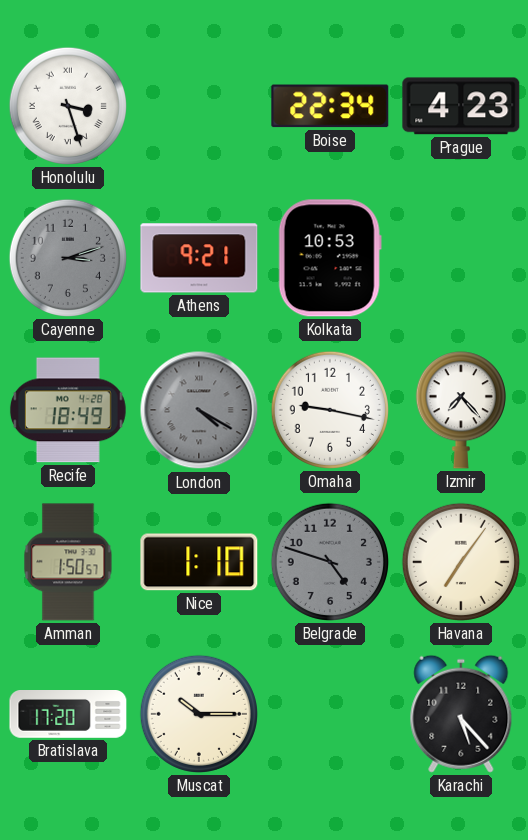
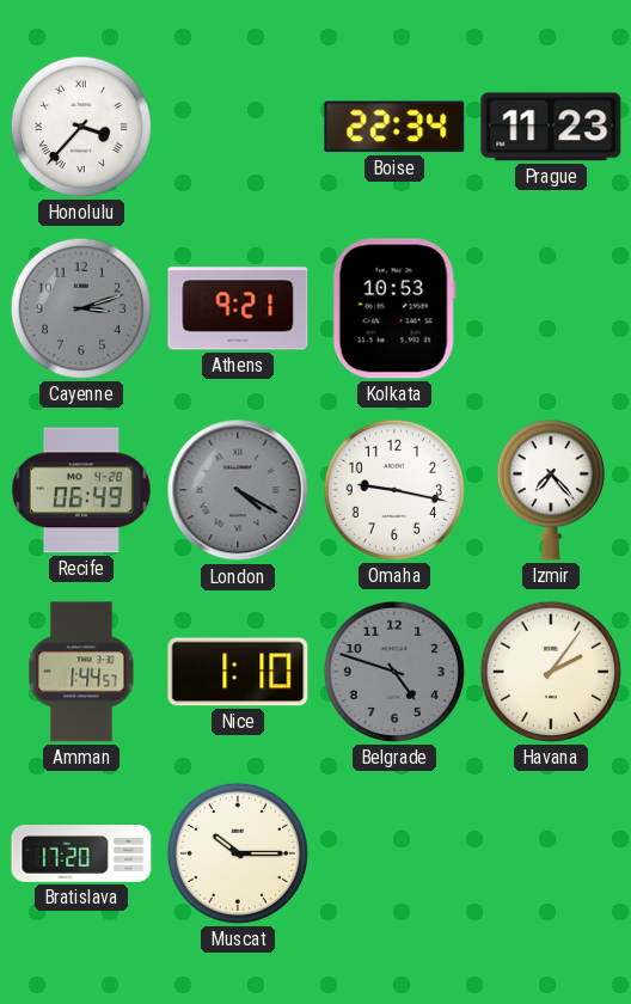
Honolulu: 3:27 -> 3:37 (81, 127)
Prague: 4:23 -> 11:23 (551, 127)
Recife: 18:49 -> 06:49 (81, 490)
Amman: 1:50 -> 1:44 (81, 672)
Havana: 7:06 -> 2:06 (551, 672)
Karachi: 5:23 -> none (461, 714)
